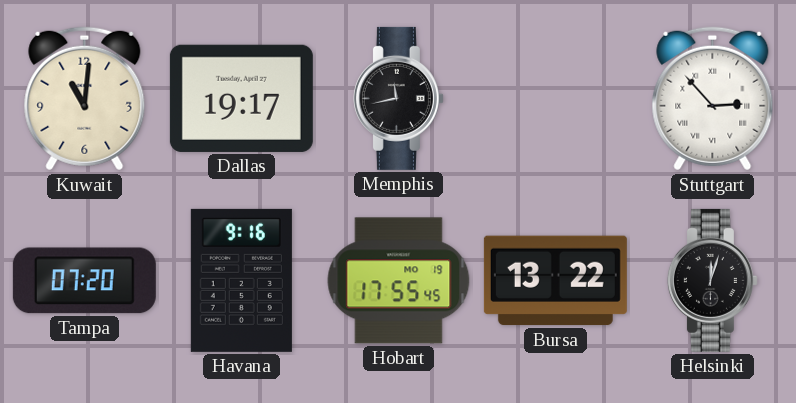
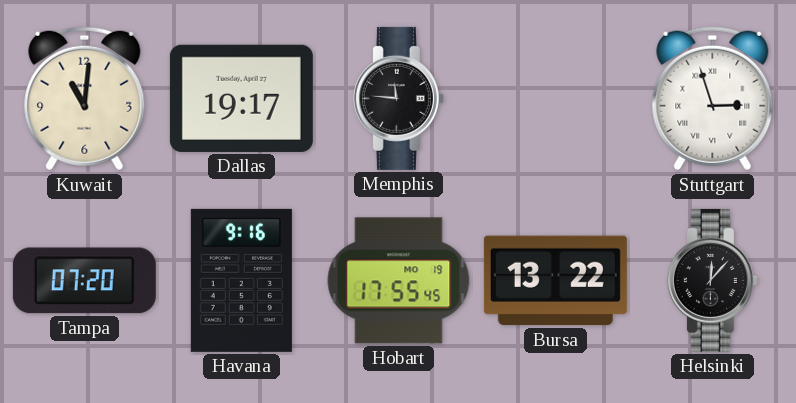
Memphis: 11:43 -> 11:46 (398, 98)
Stuttgart: 2:53 -> 2:57 (713, 99)
Helsinki: 12:03 -> 12:07 (712, 280)
